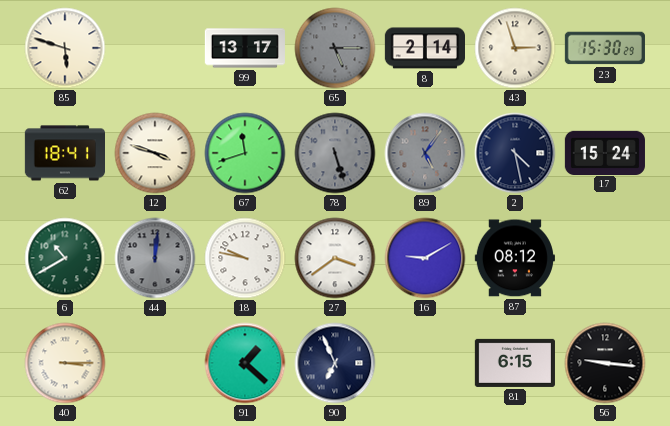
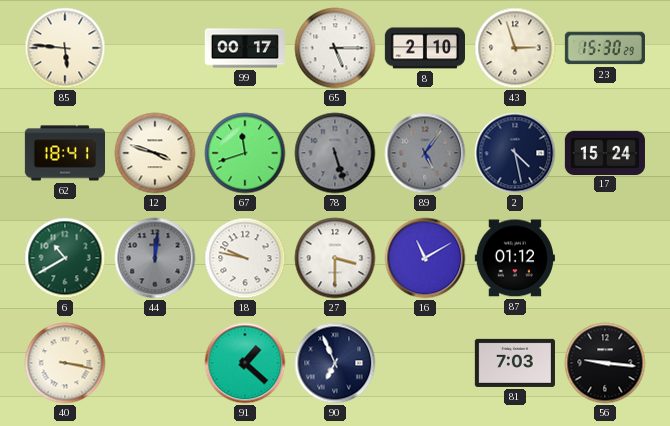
85: 5:48 -> 5:46 (65, 48)
99: 13:17 -> 00:17 (245, 48)
65 dial: grey -> white (335, 48)
8: 2:14 -> 2:10 (424, 48)
27: 3:39 -> 3:30 (335, 258)
16: 9:10 -> 11:10 (425, 258)
87: 08:12 -> 01:12 (515, 258)
40: 3:15 -> 3:17 (65, 363)
81: 6:15 -> 7:03 (515, 363)
